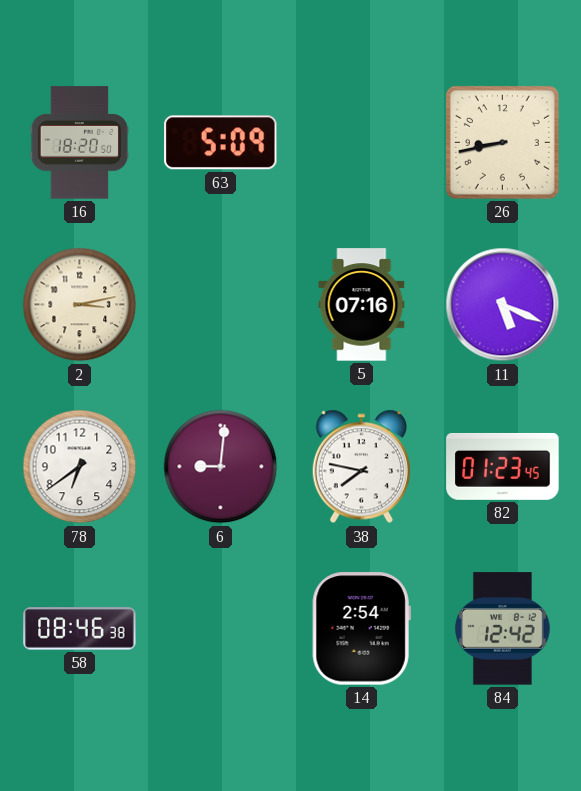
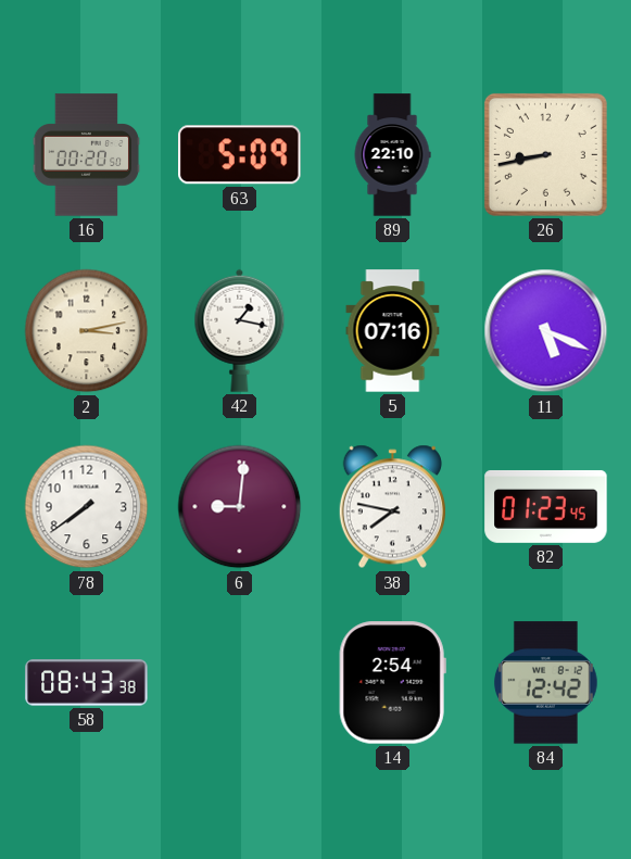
16: 18:20 -> 00:20 (87, 155)
89: none -> 22:10 (392, 155)
42: none -> 1:17 (240, 330)
78: 6:39 -> 7:39 (87, 507)
58: 08:46 -> 08:43 (87, 683)
